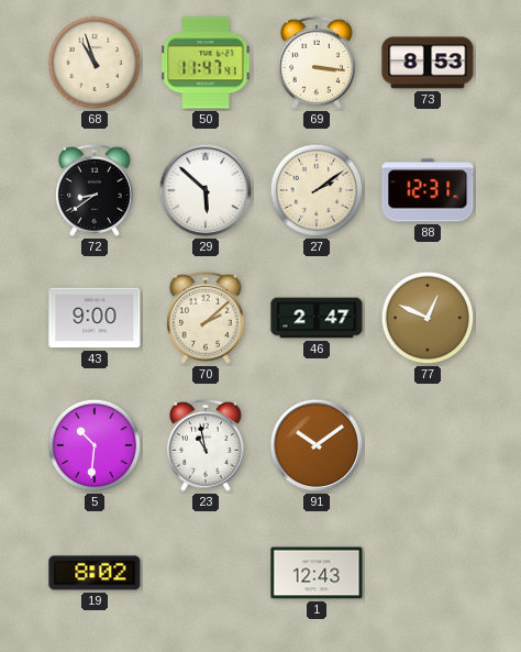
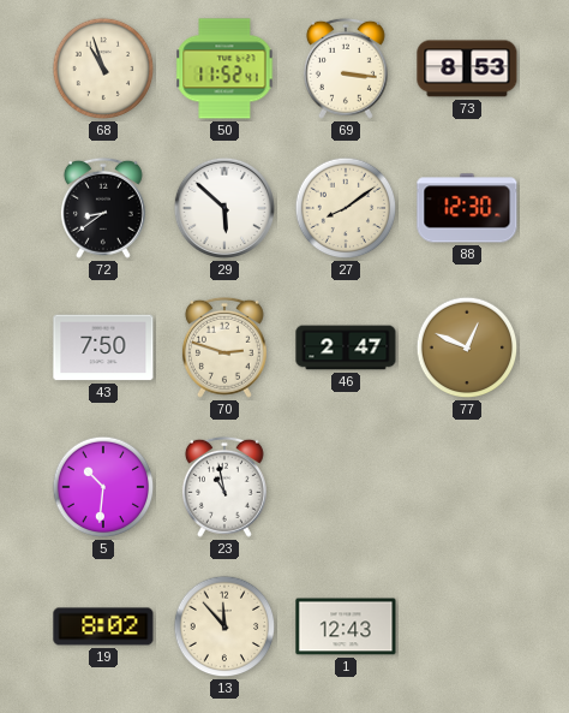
50: 11:47 -> 11:52 (224, 69)
27: 2:09 -> 8:09 (346, 208)
88: 12:31 -> 12:30 (467, 208)
43: 9:00 -> 7:50 (103, 347)
70: 2:08 -> 2:48 (224, 347)
91: 10:09 -> none (317, 445)
13: none -> 11:53 (224, 626)
